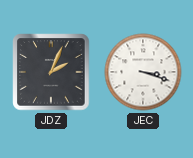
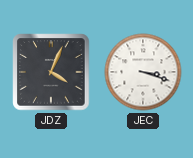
JDZ: 2:04 -> 4:04 (51, 72)
